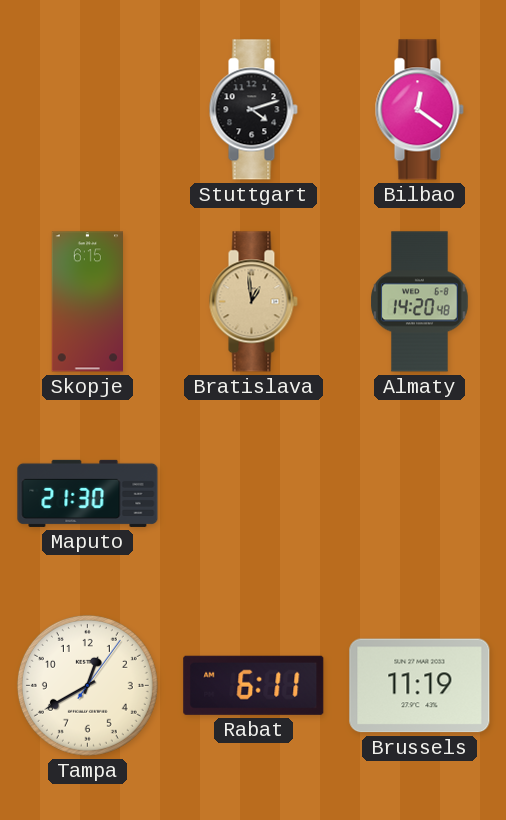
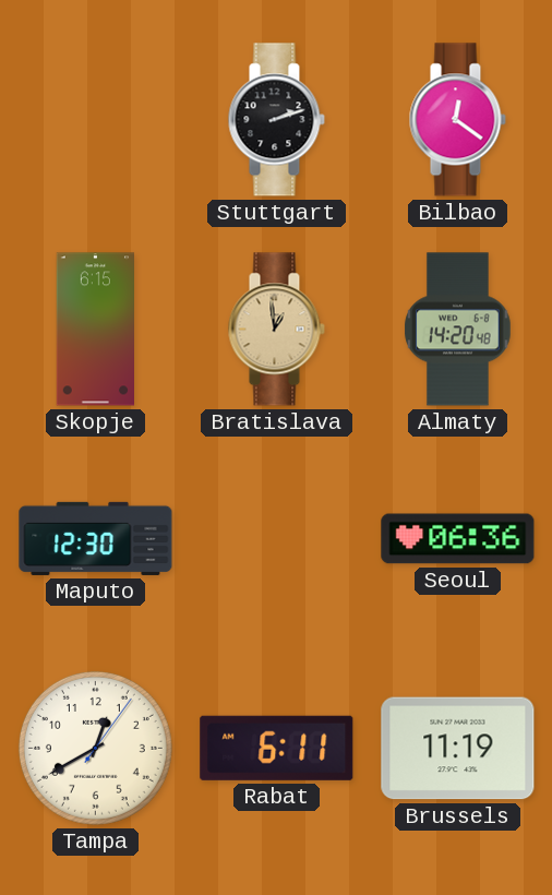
Stuttgart: 4:12 -> 2:12 (276, 120)
Maputo: 21:30 -> 12:30 (96, 538)
Seoul: none -> 06:36 (458, 539)
